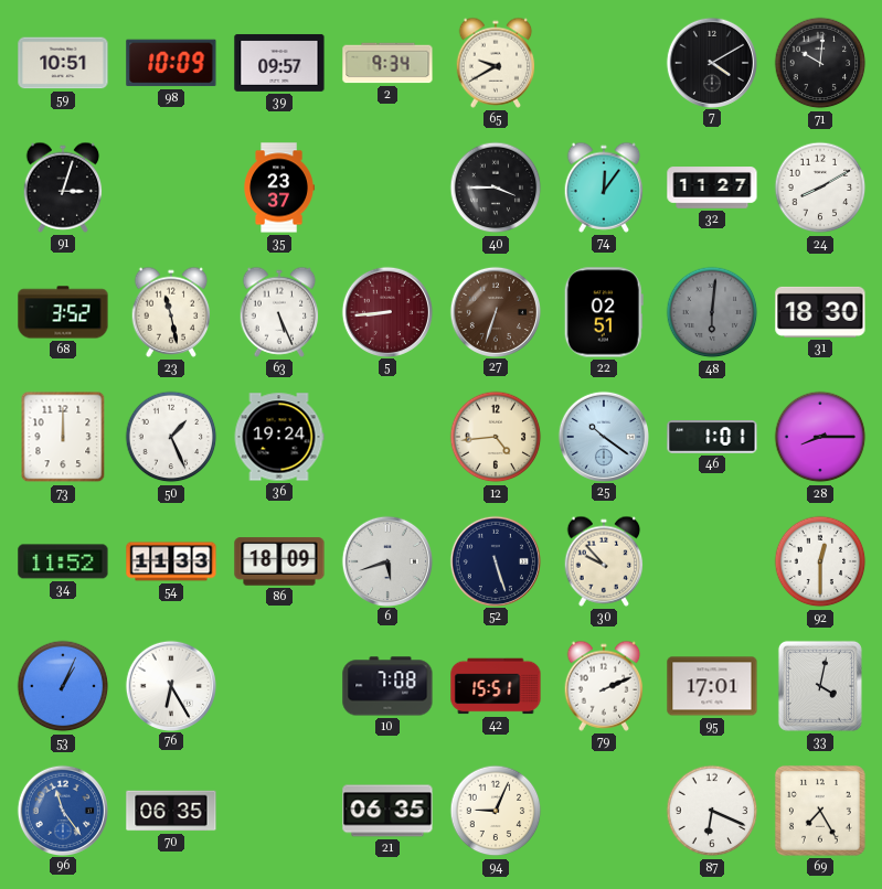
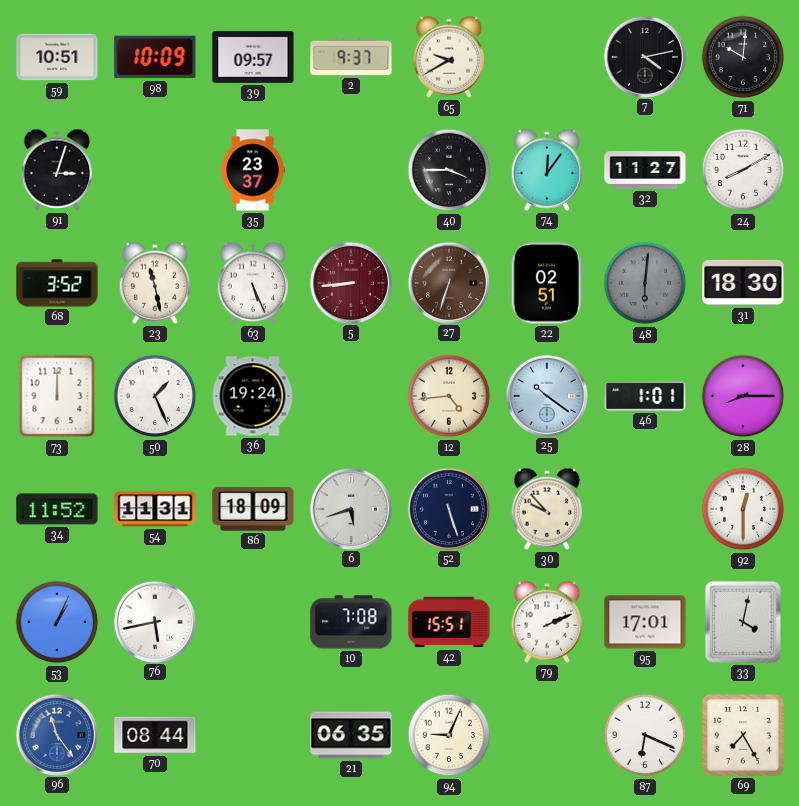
2: 9:34 -> 9:37 (351, 57)
7: 4:10 -> 4:13 (644, 56)
54: 11:33 -> 11:31 (155, 509)
76: 6:25 -> 5:43 (154, 621)
70: 06:35 -> 08:44 (155, 735)
